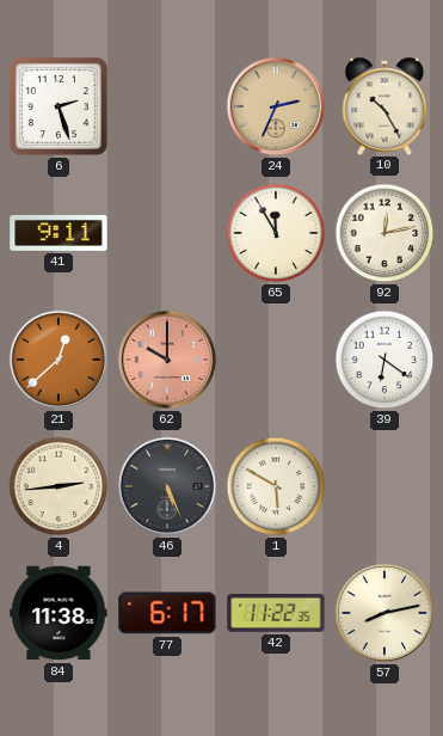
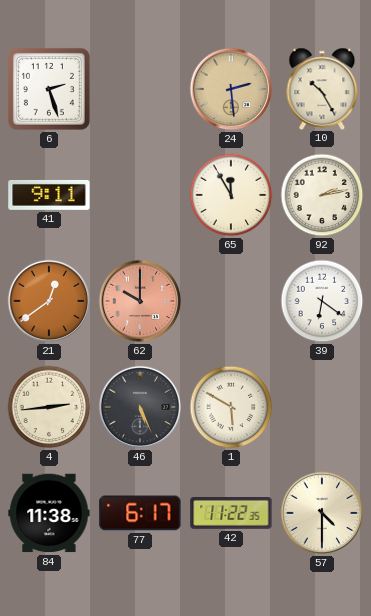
24: 2:34 -> 2:29 (231, 89)
92: 12:13 -> 2:13 (322, 195)
21: 12:38 -> 12:39 (49, 301)
57: 8:13 -> 4:30 (322, 513)
